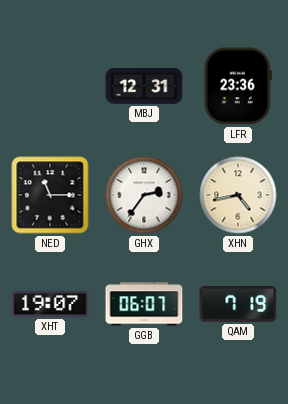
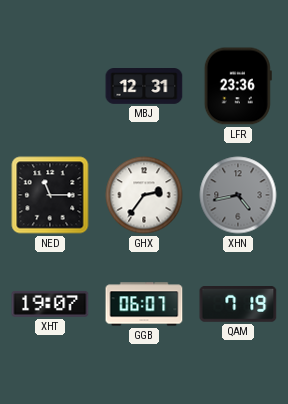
XHN dial: cream -> grey (238, 195)
